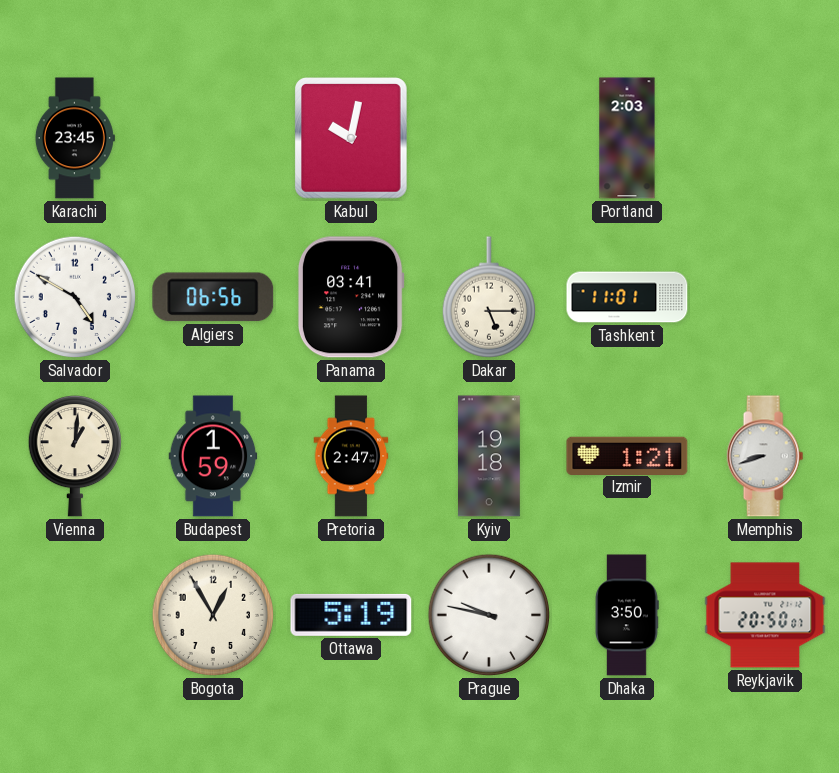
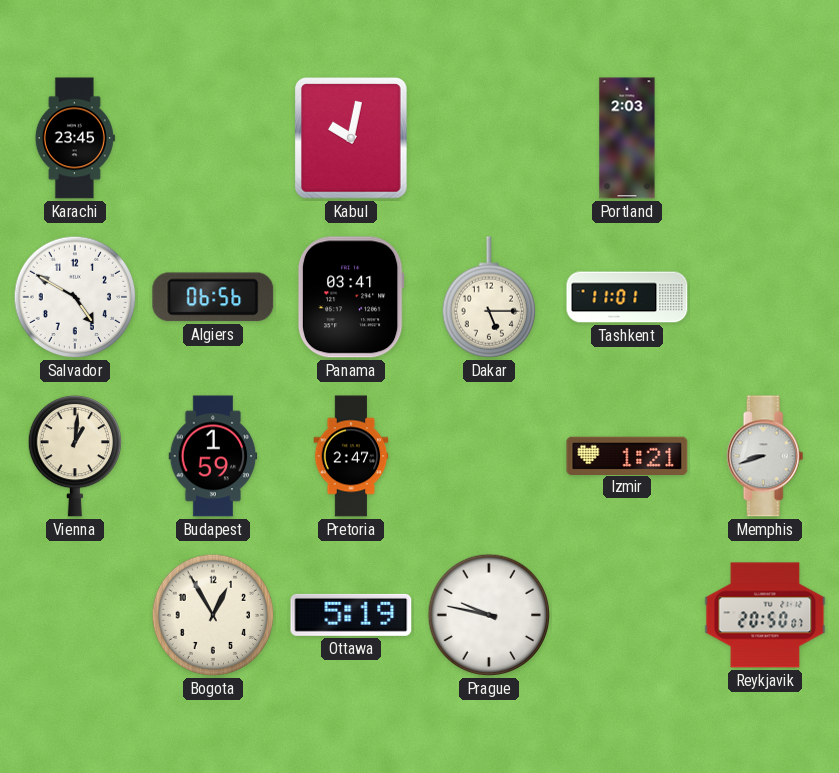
Kyiv: 19:18 -> none (489, 456)
Dhaka: 3:50 -> none (627, 615)
